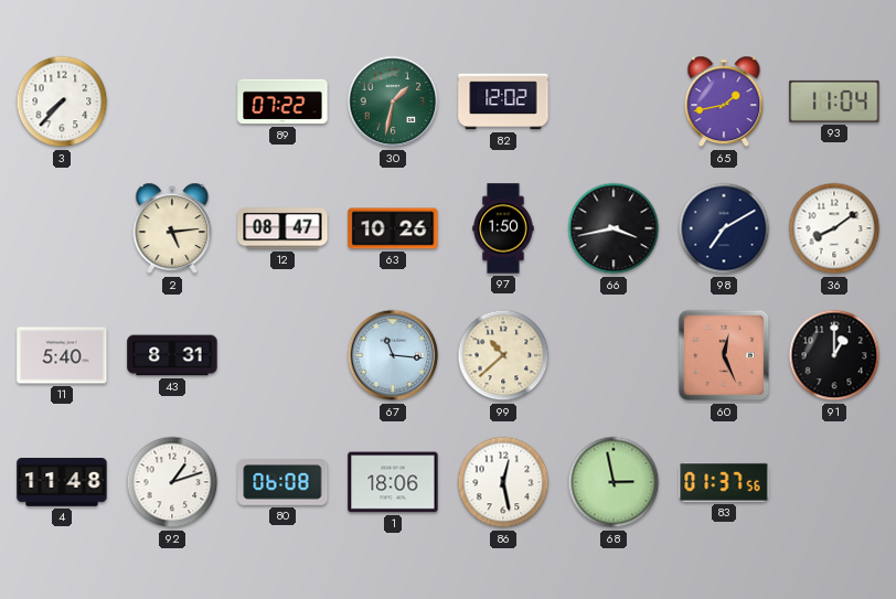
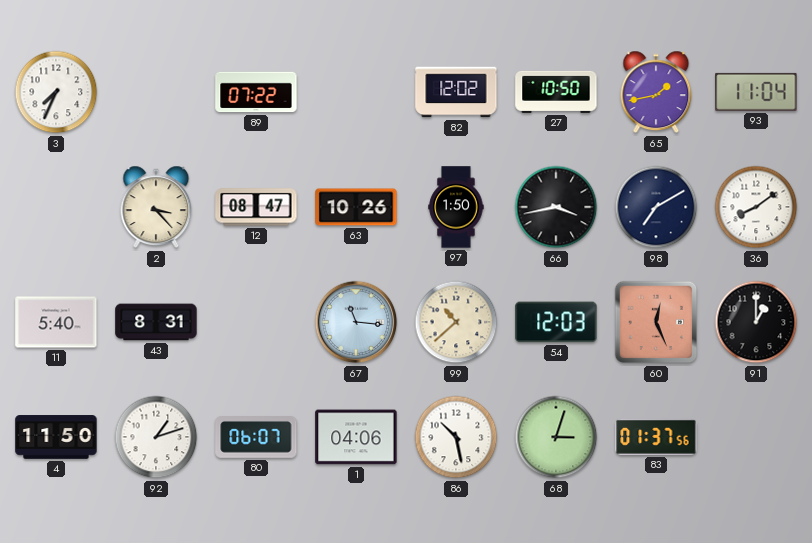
3: 7:37 -> 7:34 (56, 92)
30: 1:32 -> none (393, 101)
27: none -> 10:50 (556, 92)
2: 5:14 -> 3:23 (156, 207)
54: none -> 12:03 (556, 322)
4: 11:48 -> 11:50 (56, 437)
80: 06:08 -> 06:07 (256, 438)
1: 18:06 -> 04:06 (356, 437)
86: 12:28 -> 10:28 (456, 437)
68: 2:58 -> 3:03 (556, 437)
